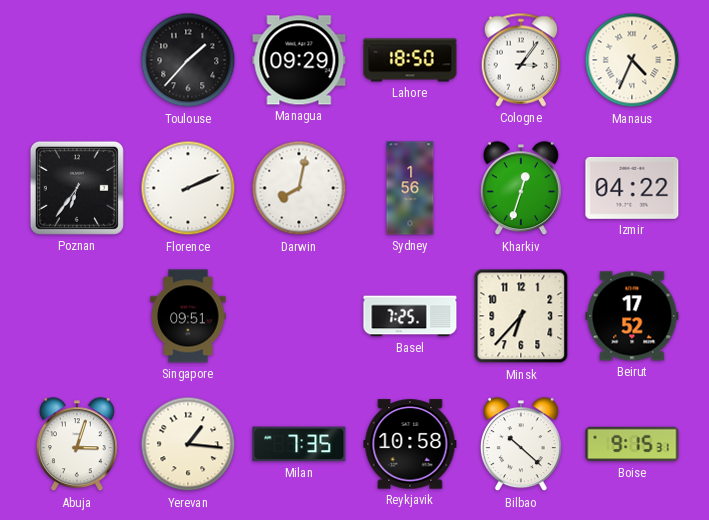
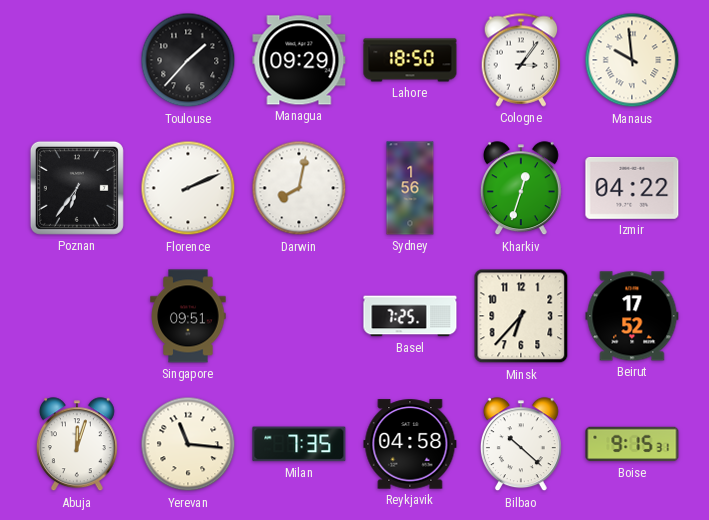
Manaus: 4:34 -> 9:59 (632, 60)
Abuja: 3:03 -> 12:03 (77, 445)
Yerevan: 1:16 -> 11:16 (188, 444)
Reykjavik: 10:58 -> 04:58 (410, 444)
